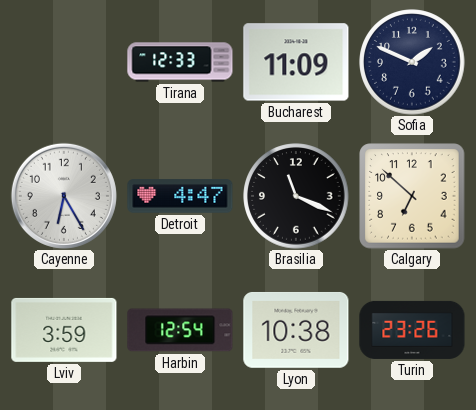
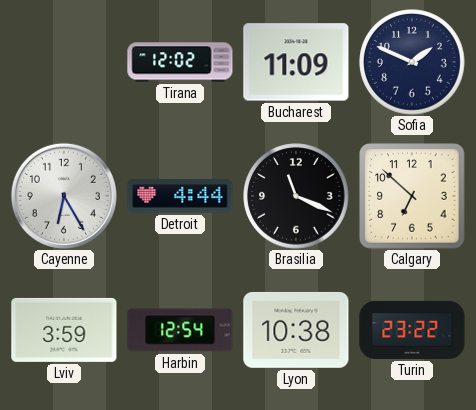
Tirana: 12:33 -> 12:02 (180, 62)
Detroit: 4:47 -> 4:44 (180, 196)
Turin: 23:26 -> 23:22 (412, 330)
